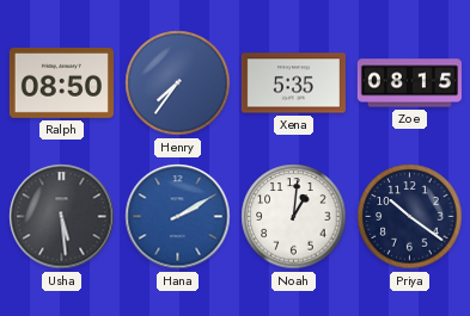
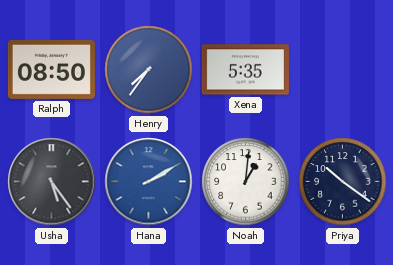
Zoe: 08:15 -> none (409, 83)
Usha: 5:29 -> 5:24 (52, 182)
